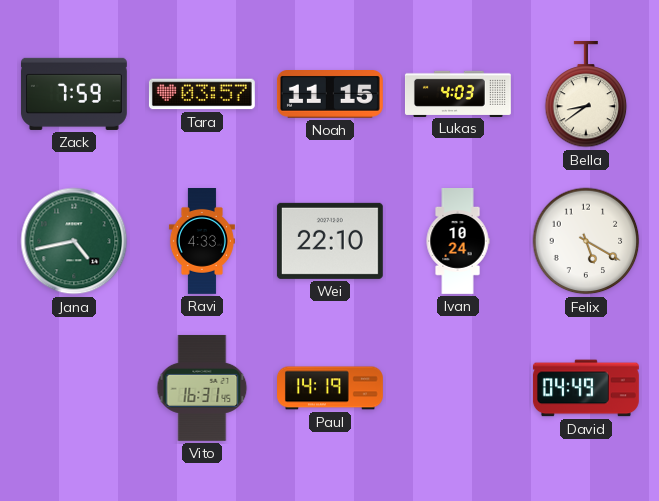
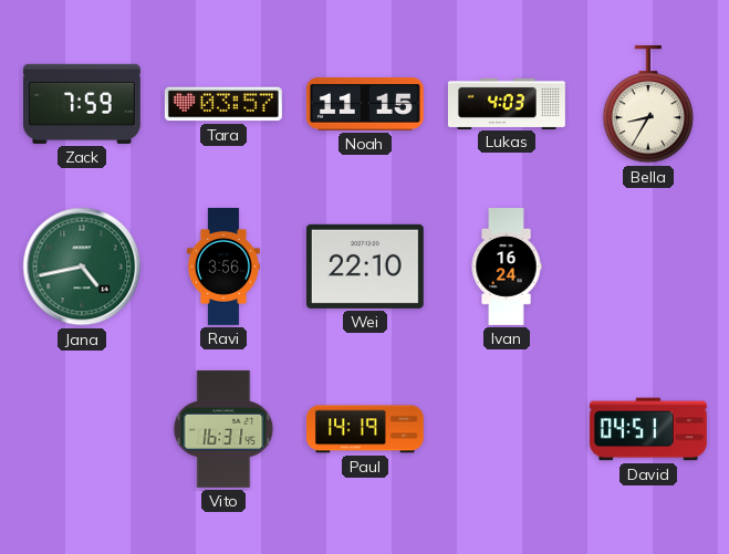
Bella: 8:39 -> 8:35 (648, 104)
Ravi: 4:33 -> 3:56 (223, 268)
Ivan: 10:24 -> 16:24 (507, 268)
Felix: 5:20 -> none (586, 241)
David: 04:49 -> 04:51 (648, 429)
